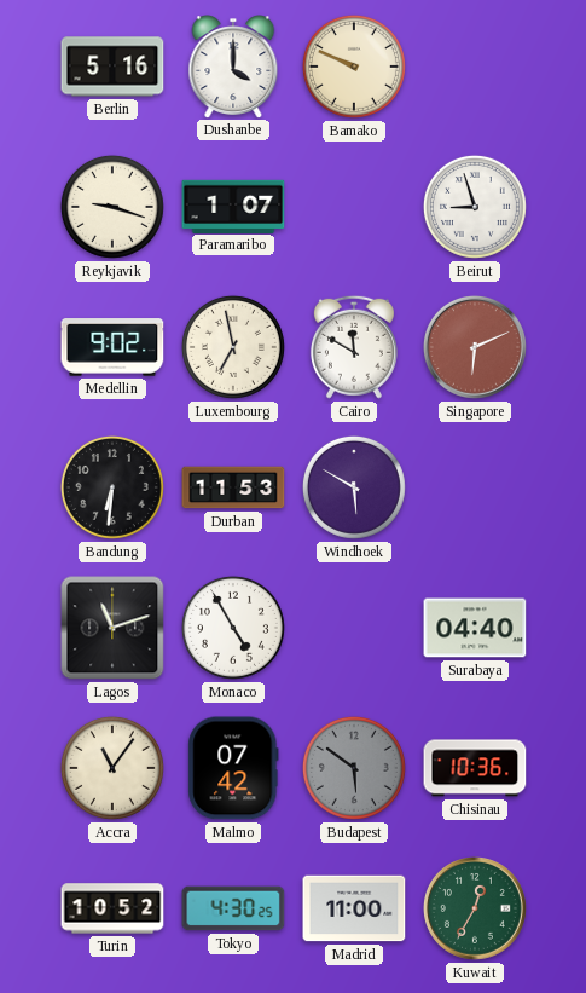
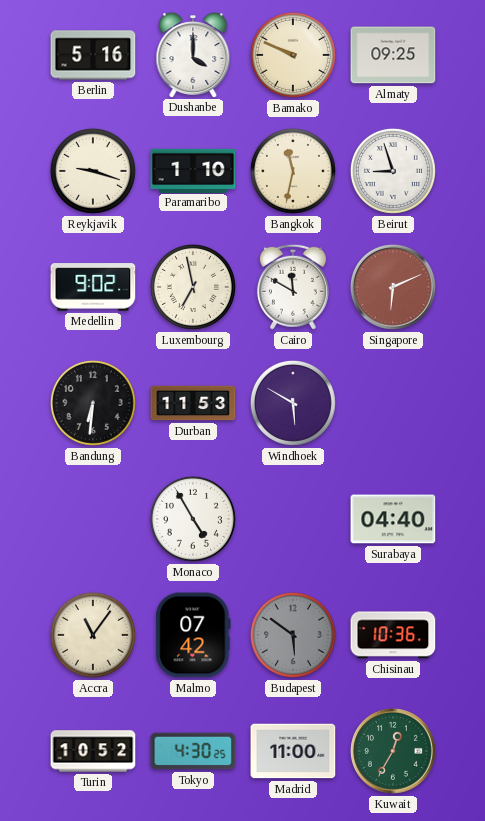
Almaty: none -> 09:25 (393, 55)
Paramaribo: 1:07 -> 1:10 (193, 170)
Bangkok: none -> 11:32 (293, 171)
Lagos: 11:12 -> none (112, 628)
